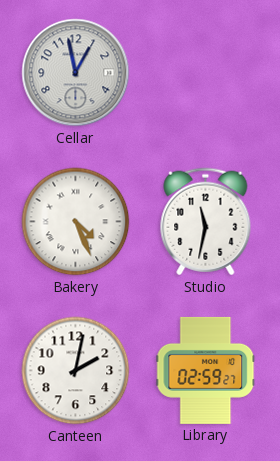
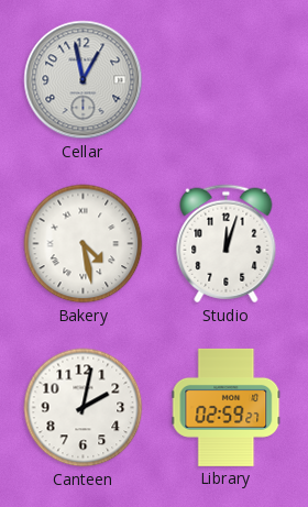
Bakery: 4:26 -> 4:28 (84, 244)
Studio: 11:32 -> 12:03 (227, 244)
